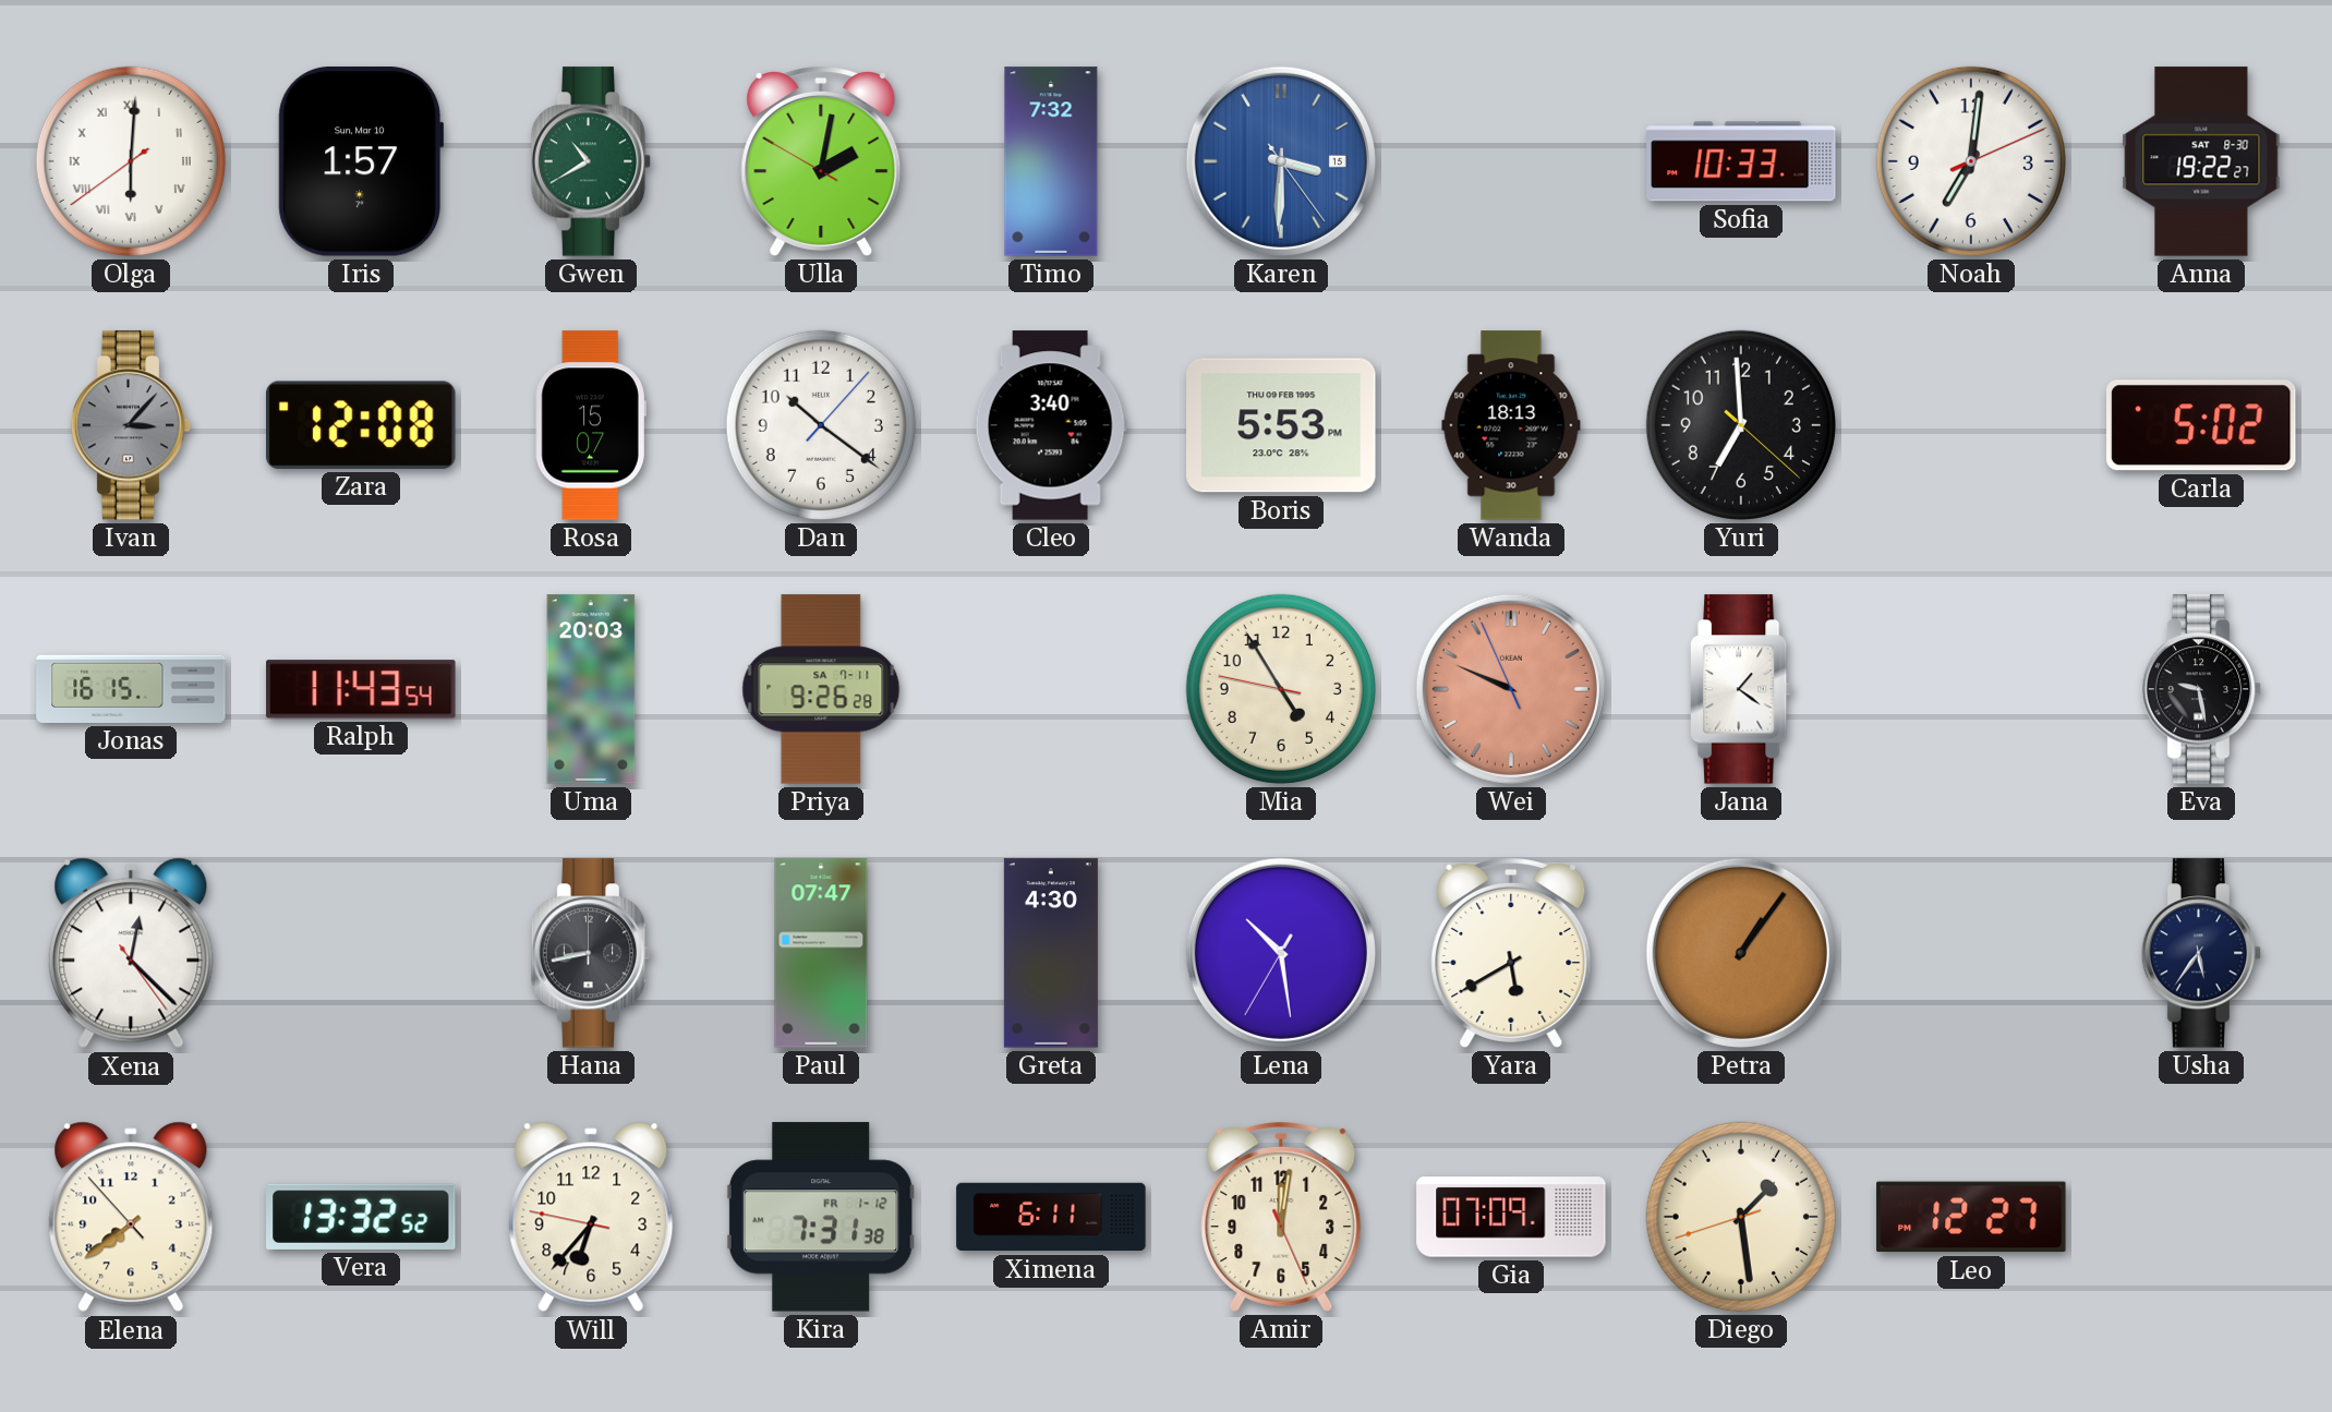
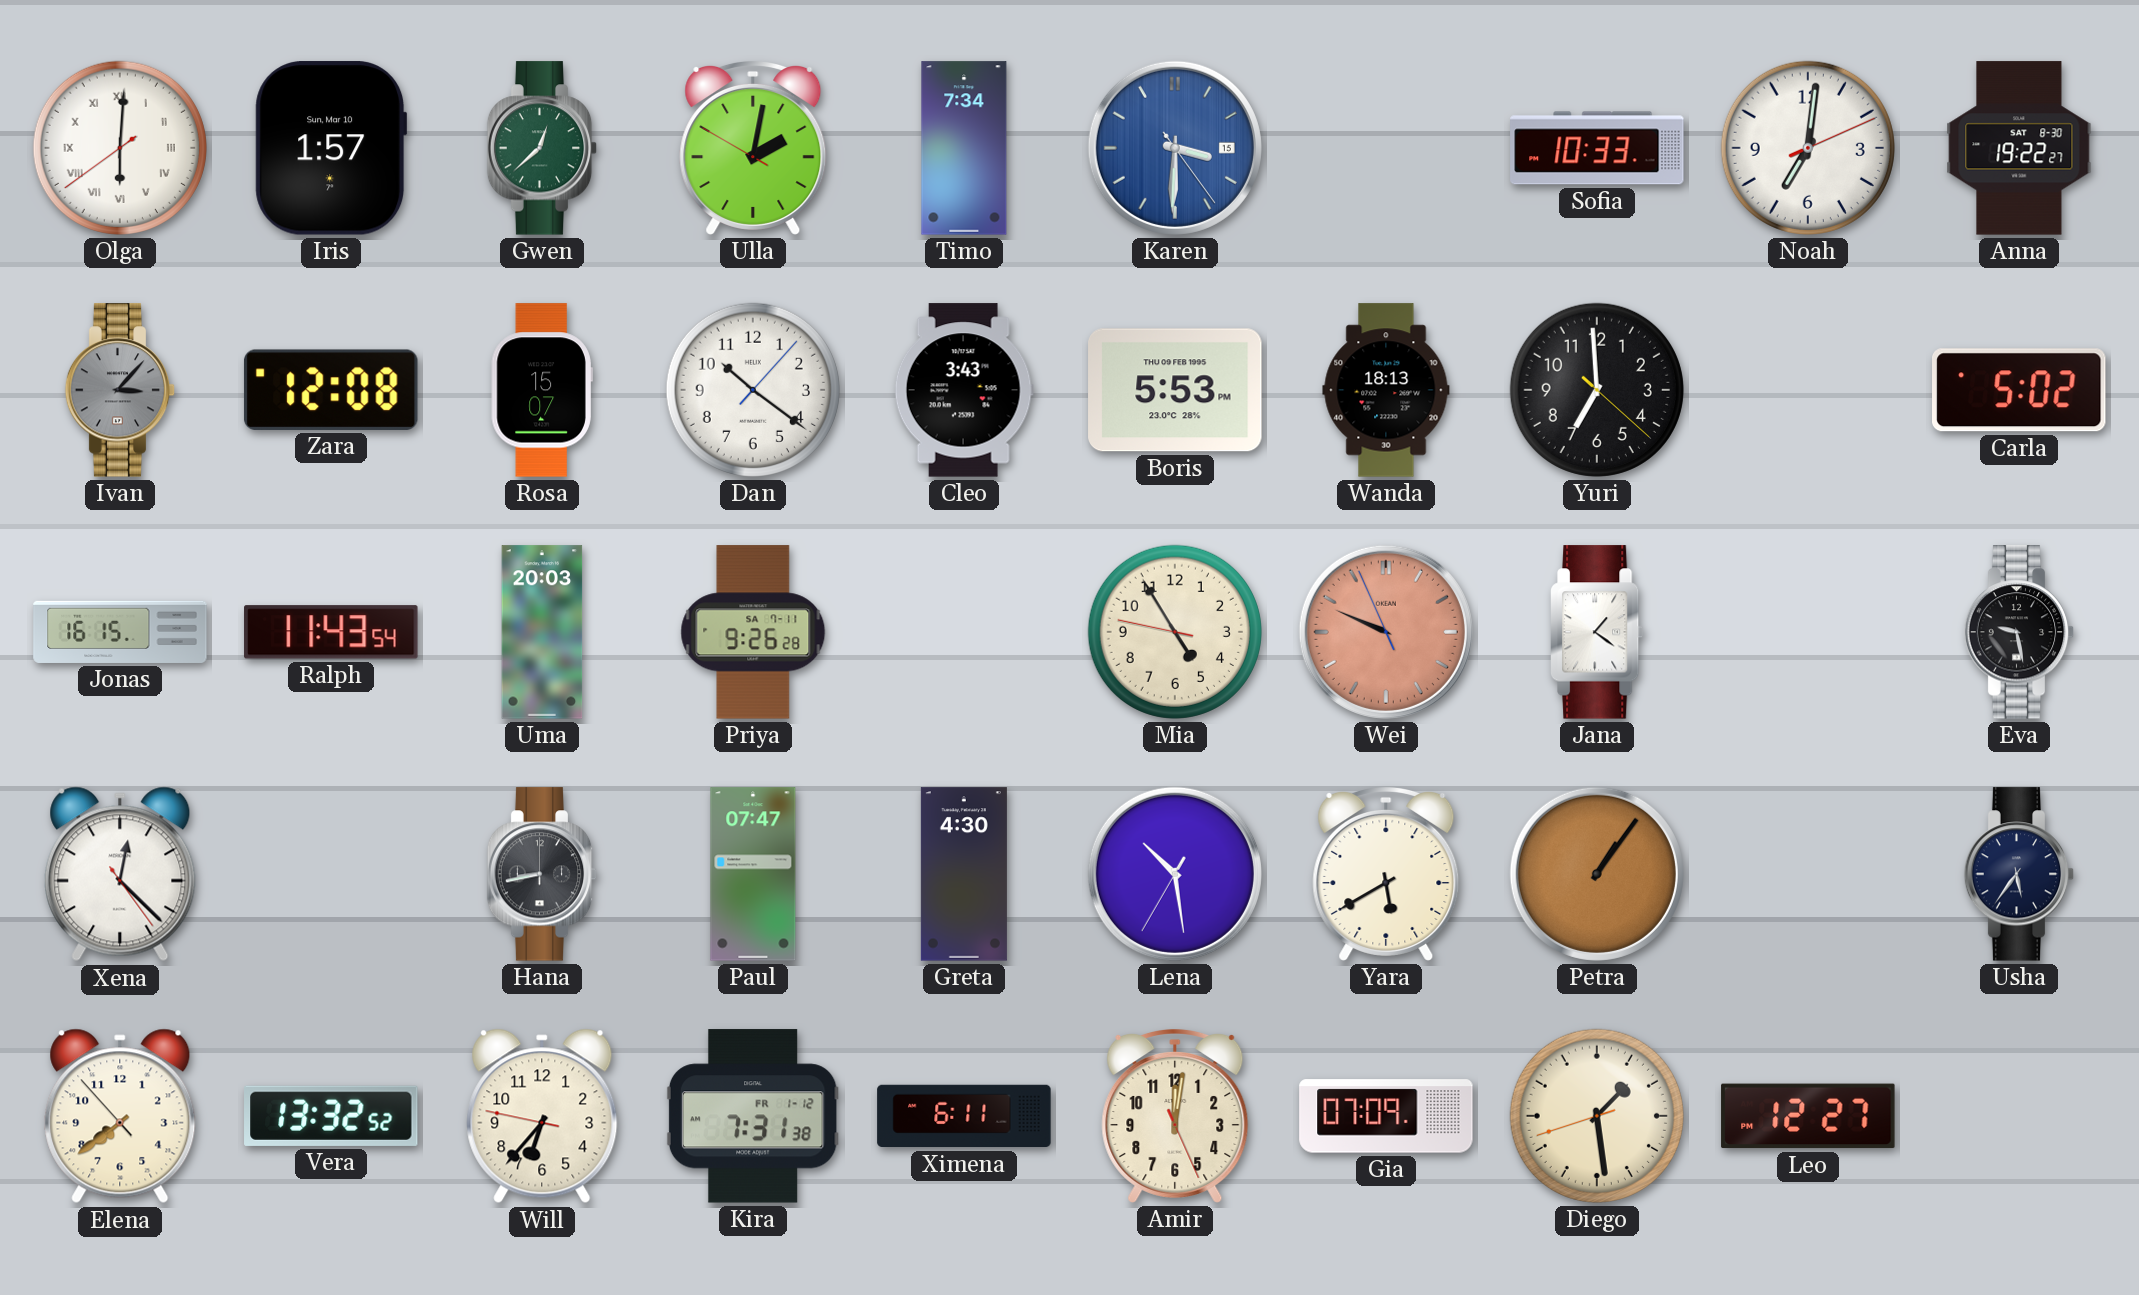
Gwen: 10:40 -> 12:38 (542, 148)
Timo: 7:32 -> 7:34 (964, 148)
Cleo: 3:40 -> 3:43 (964, 390)
